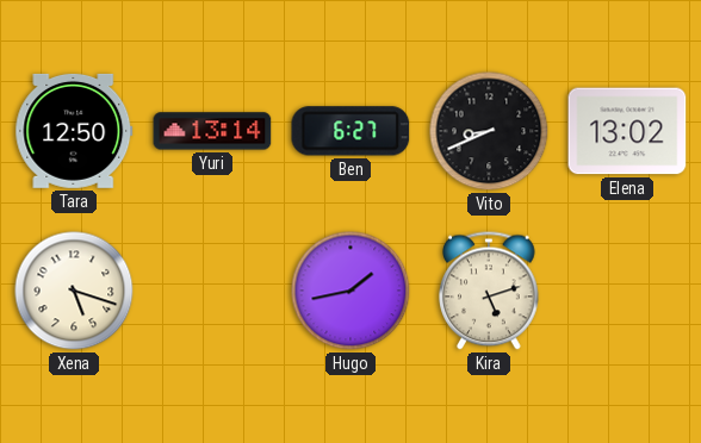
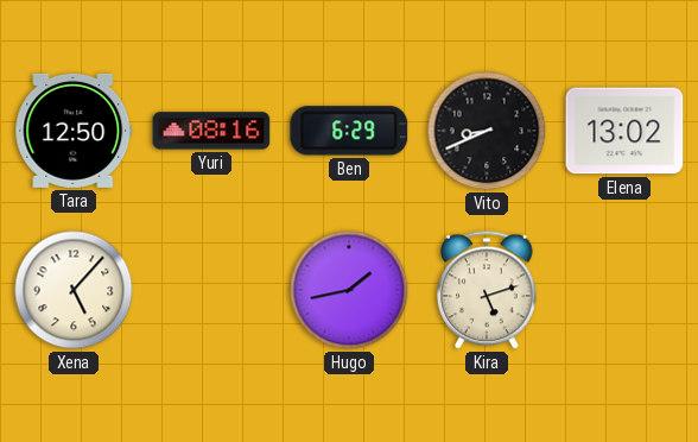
Yuri: 13:14 -> 08:16 (211, 131)
Ben: 6:27 -> 6:29 (349, 131)
Xena: 5:18 -> 5:07 (74, 290)
